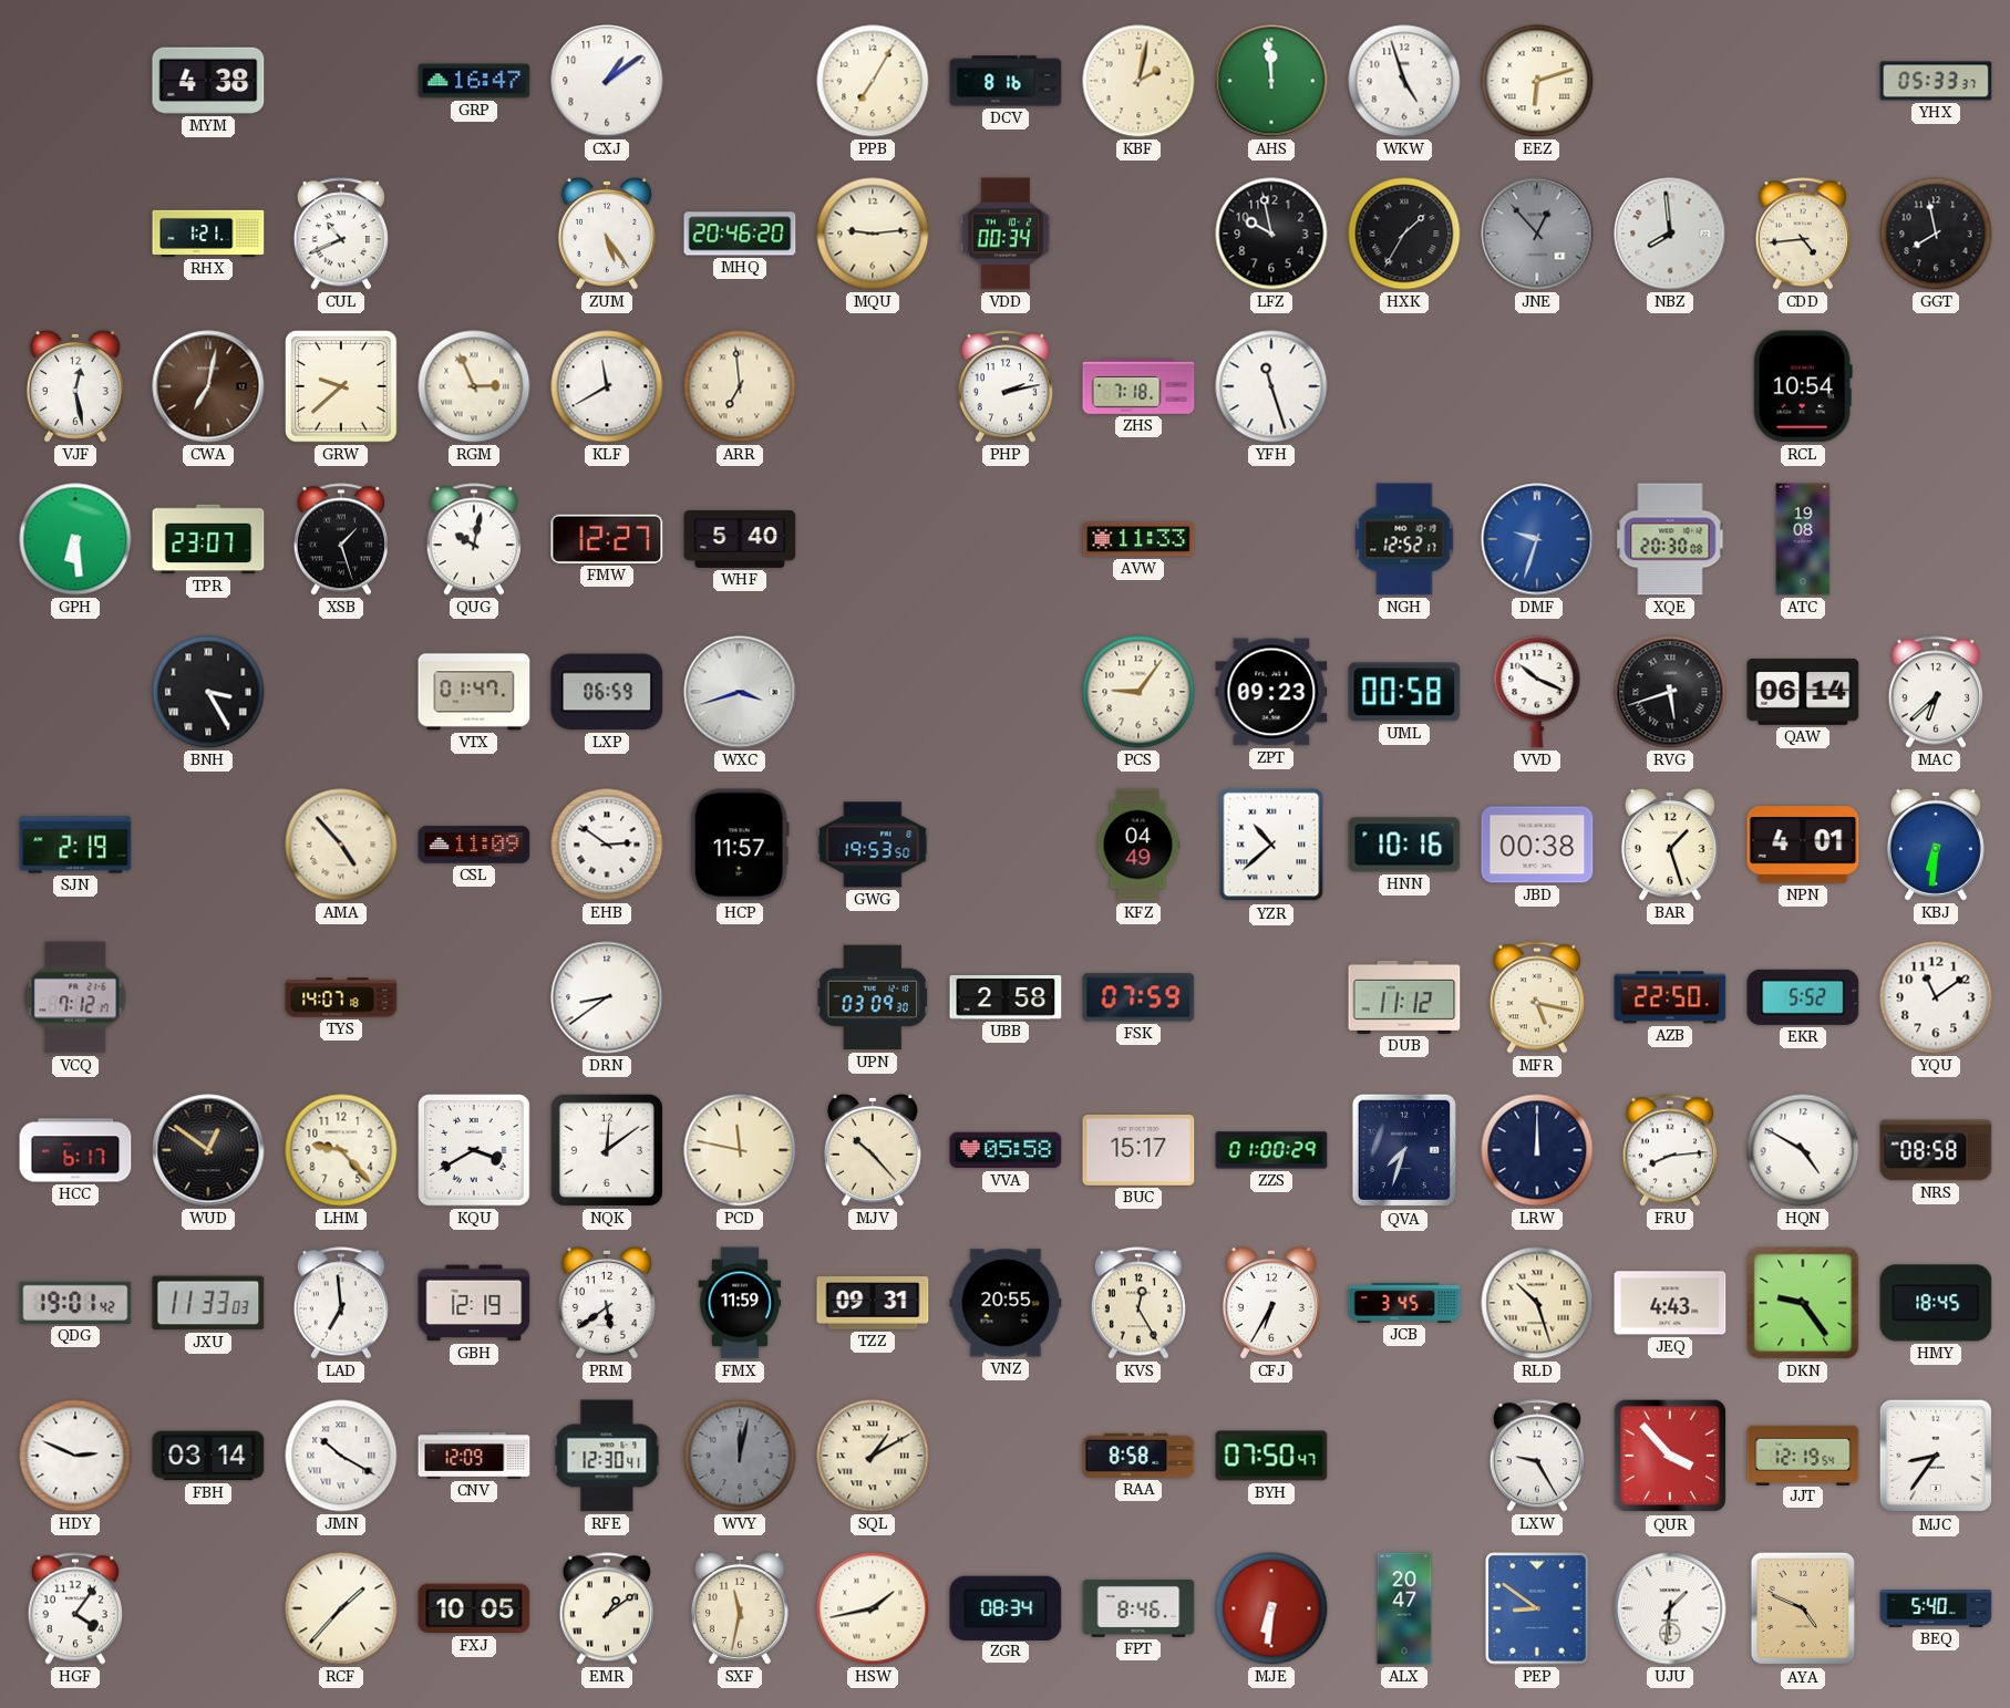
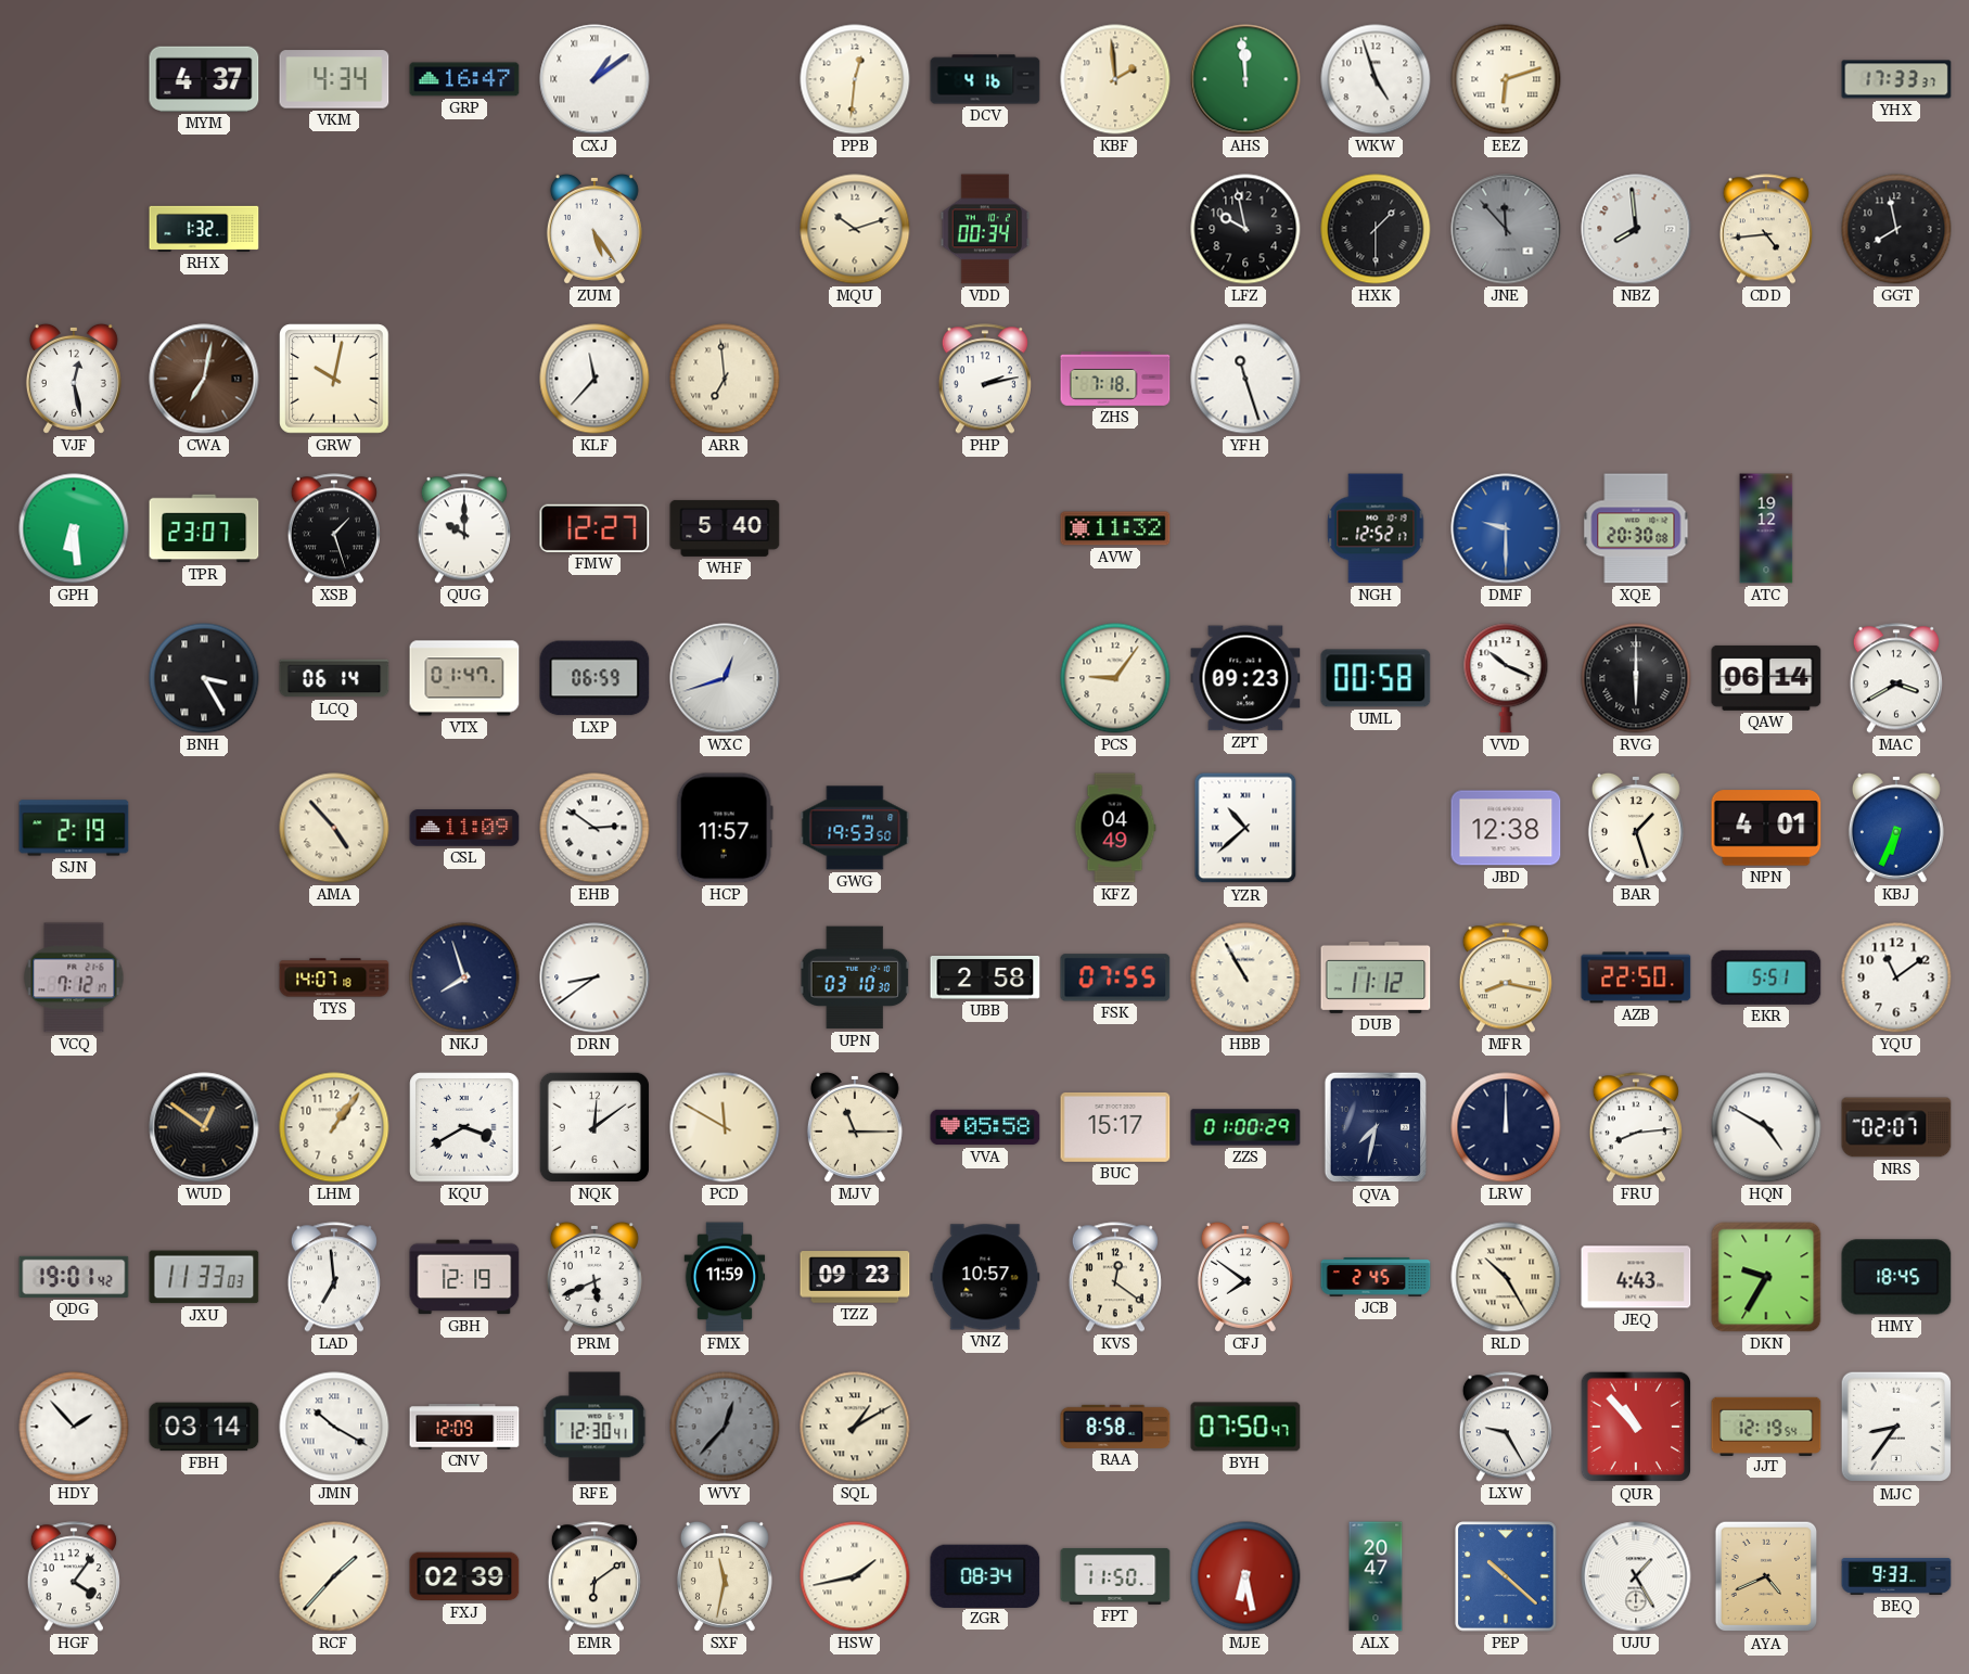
MYM: 4:38 -> 4:37 (204, 79)
VKM: none -> 4:34 (334, 79)
CXJ numerals: Arabic -> Roman (594, 79)
PPB: 7:05 -> 12:31 (855, 79)
DCV: 8:16 -> 4:16 (985, 79)
KBF: 2:02 -> 1:59 (1115, 79)
YHX: 05:33 -> 17:33 (1896, 79)
RHX: 1:21 -> 1:32 (204, 229)
CUL: 10:41 -> none (341, 234)
MHQ: 20:46 -> none (740, 234)
MQU: 9:14 -> 10:12 (855, 229)
HXK: 1:35 -> 1:30 (1376, 229)
JNE: 12:53 -> 11:53 (1506, 229)
GRW: 9:38 -> 10:02 (334, 379)
RGM: 2:56 -> none (474, 386)
KLF: 11:40 -> 11:37 (594, 379)
RCL: 10:54 -> none (1803, 386)
QUG: 10:02 -> 10:00 (464, 528)
AVW: 11:33 -> 11:32 (1115, 528)
DMF: 9:33 -> 9:30 (1506, 528)
ATC: 19:08 -> 19:12 (1766, 528)
LCQ: none -> 06:14 (334, 678)
WXC: 3:42 -> 12:42 (725, 678)
RVG: 5:42 -> 6:00 (1636, 678)
MAC: 6:38 -> 3:40 (1896, 678)
HNN: 10:16 -> none (1404, 845)
JBD: 00:38 -> 12:38 (1506, 828)
KBJ: 6:31 -> 6:34 (1896, 828)
NKJ: none -> 7:57 (464, 977)
UPN: 03:09 -> 03:10 (855, 977)
FSK: 07:59 -> 07:55 (1115, 977)
HBB: none -> 10:55 (1245, 977)
MFR: 5:17 -> 8:17 (1506, 977)
EKR: 5:52 -> 5:51 (1766, 977)
HCC: 6:17 -> none (75, 1150)
LHM: 9:23 -> 1:06 (334, 1127)
PCD: 11:47 -> 11:50 (725, 1127)
MJV: 10:23 -> 11:15 (855, 1127)
QVA: 7:33 -> 7:32 (1376, 1127)
NRS: 08:58 -> 02:07 (1896, 1127)
PRM: 5:39 -> 5:41 (594, 1277)
TZZ: 09:31 -> 09:23 (855, 1277)
VNZ: 20:55 -> 10:57 (985, 1277)
KVS: 12:25 -> 12:21 (1115, 1277)
CFJ: 6:35 -> 7:51 (1245, 1277)
JCB: 3:45 -> 2:45 (1376, 1277)
RLD: 10:27 -> 10:25 (1506, 1277)
DKN: 9:24 -> 9:35 (1766, 1277)
HDY: 2:49 -> 1:53 (74, 1427)
WVY: 12:02 -> 12:37 (725, 1427)
QUR: 3:53 -> 10:53 (1636, 1427)
FXJ: 10:05 -> 02:39 (464, 1576)
EMR: 1:09 -> 6:09 (594, 1576)
FPT: 8:46 -> 11:50 (1115, 1576)
MJE: 6:31 -> 6:28 (1245, 1576)
PEP: 8:51 -> 10:22 (1506, 1576)
UJU: 1:31 -> 1:25 (1636, 1576)
AYA: 4:49 -> 4:41 (1766, 1576)
BEQ: 5:40 -> 9:33 (1896, 1577)
